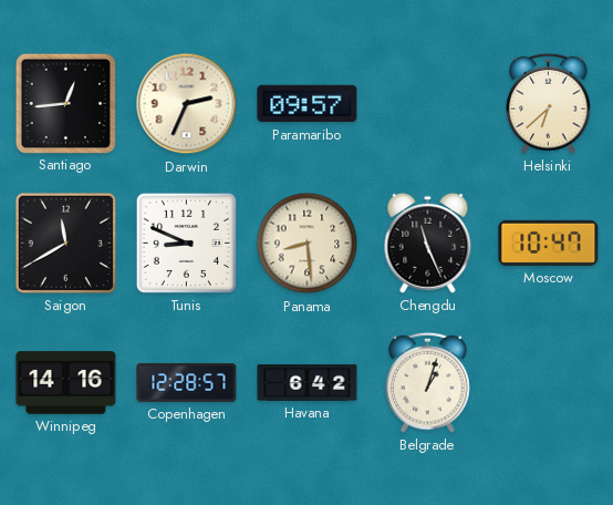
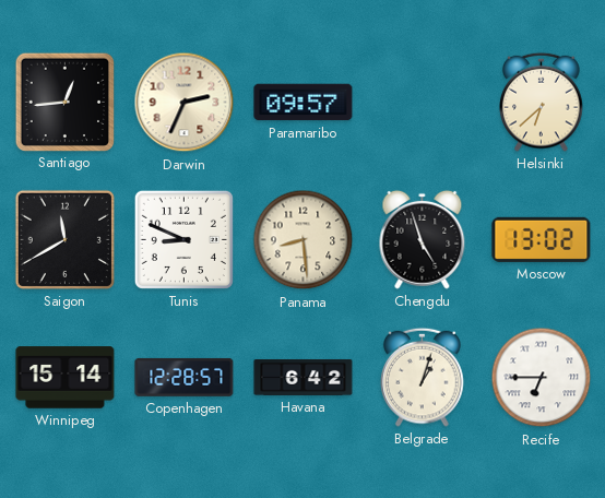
Chengdu: 11:26 -> 4:57 (423, 239)
Moscow: 10:47 -> 13:02 (542, 239)
Winnipeg: 14:16 -> 15:14 (66, 378)
Recife: none -> 6:45 (542, 378)
